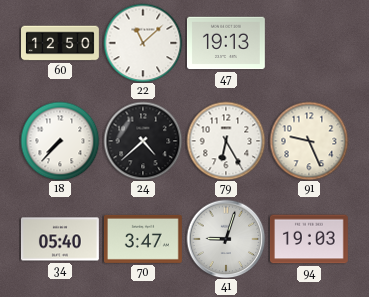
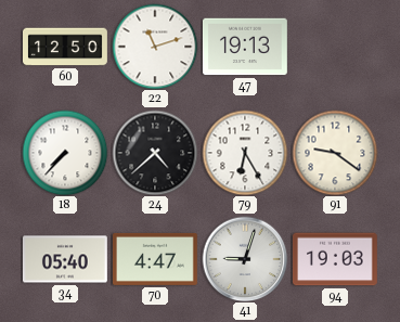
22: 11:08 -> 11:12 (155, 47)
91: 9:26 -> 9:21 (335, 153)
70: 3:47 -> 4:47 (155, 259)
